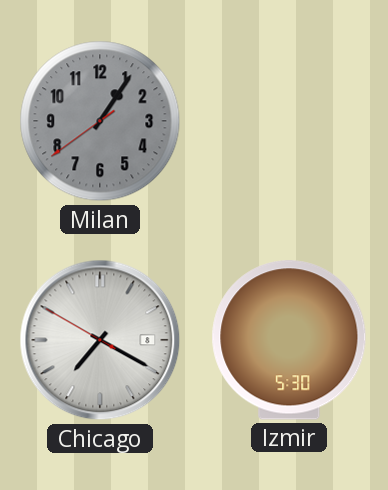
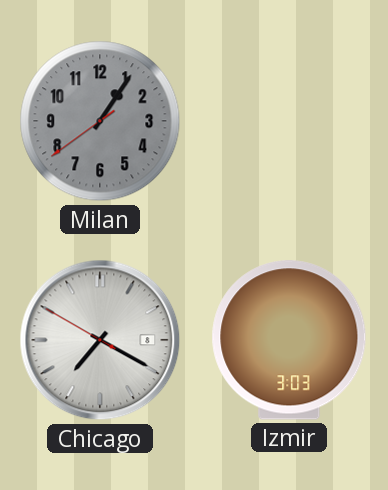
Izmir: 5:30 -> 3:03 (289, 340)
